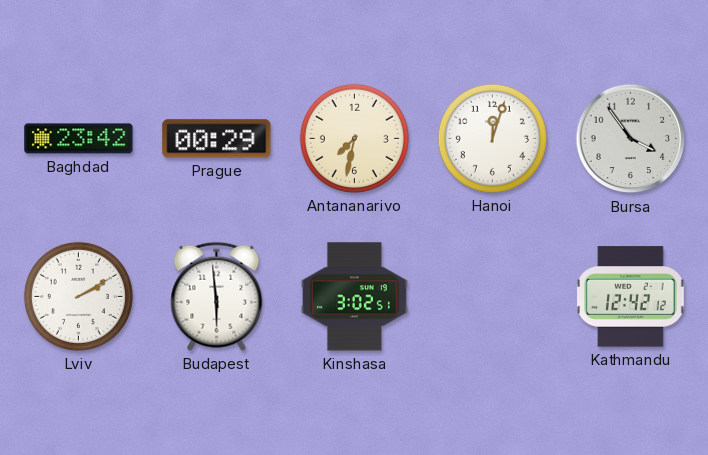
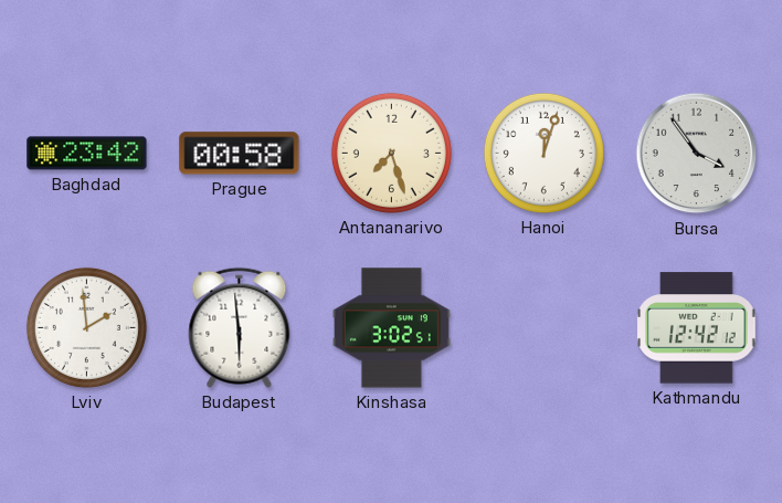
Prague: 00:29 -> 00:58 (240, 154)
Antananarivo: 7:32 -> 7:27 (391, 153)
Lviv: 2:10 -> 1:59 (86, 327)
